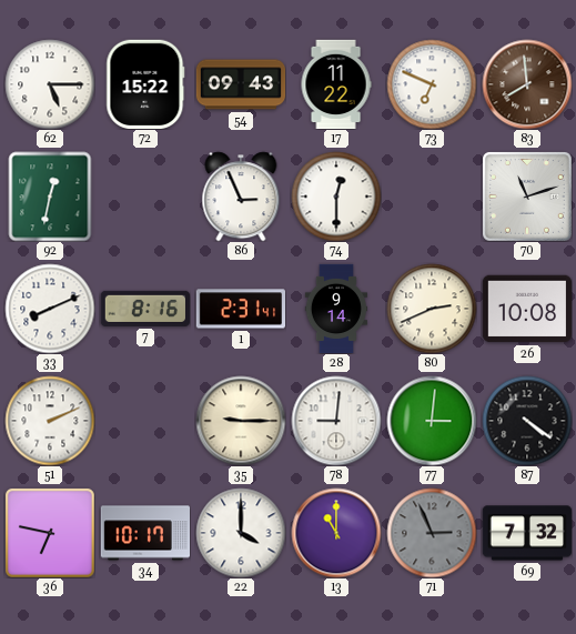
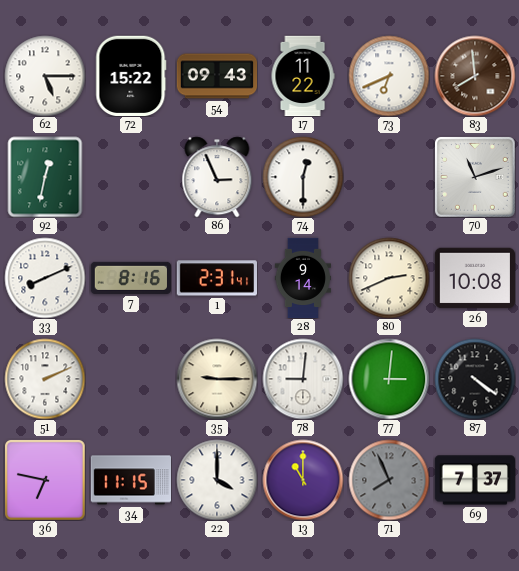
73: 6:49 -> 6:41 (389, 76)
34: 10:17 -> 11:15 (131, 480)
71: 2:56 -> 7:56 (389, 480)
69: 7:32 -> 7:37 (474, 480)
